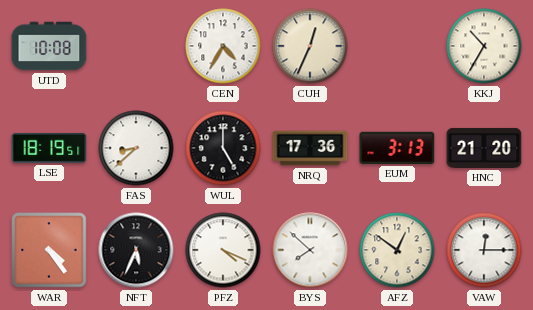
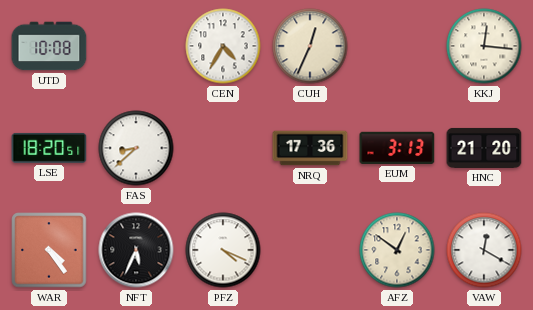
KKJ: 10:35 -> 12:16 (484, 46)
LSE: 18:19 -> 18:20 (49, 148)
WUL: 5:00 -> none (223, 148)
BYS: 7:52 -> none (310, 250)
VAW: 12:15 -> 12:20 (484, 250)
